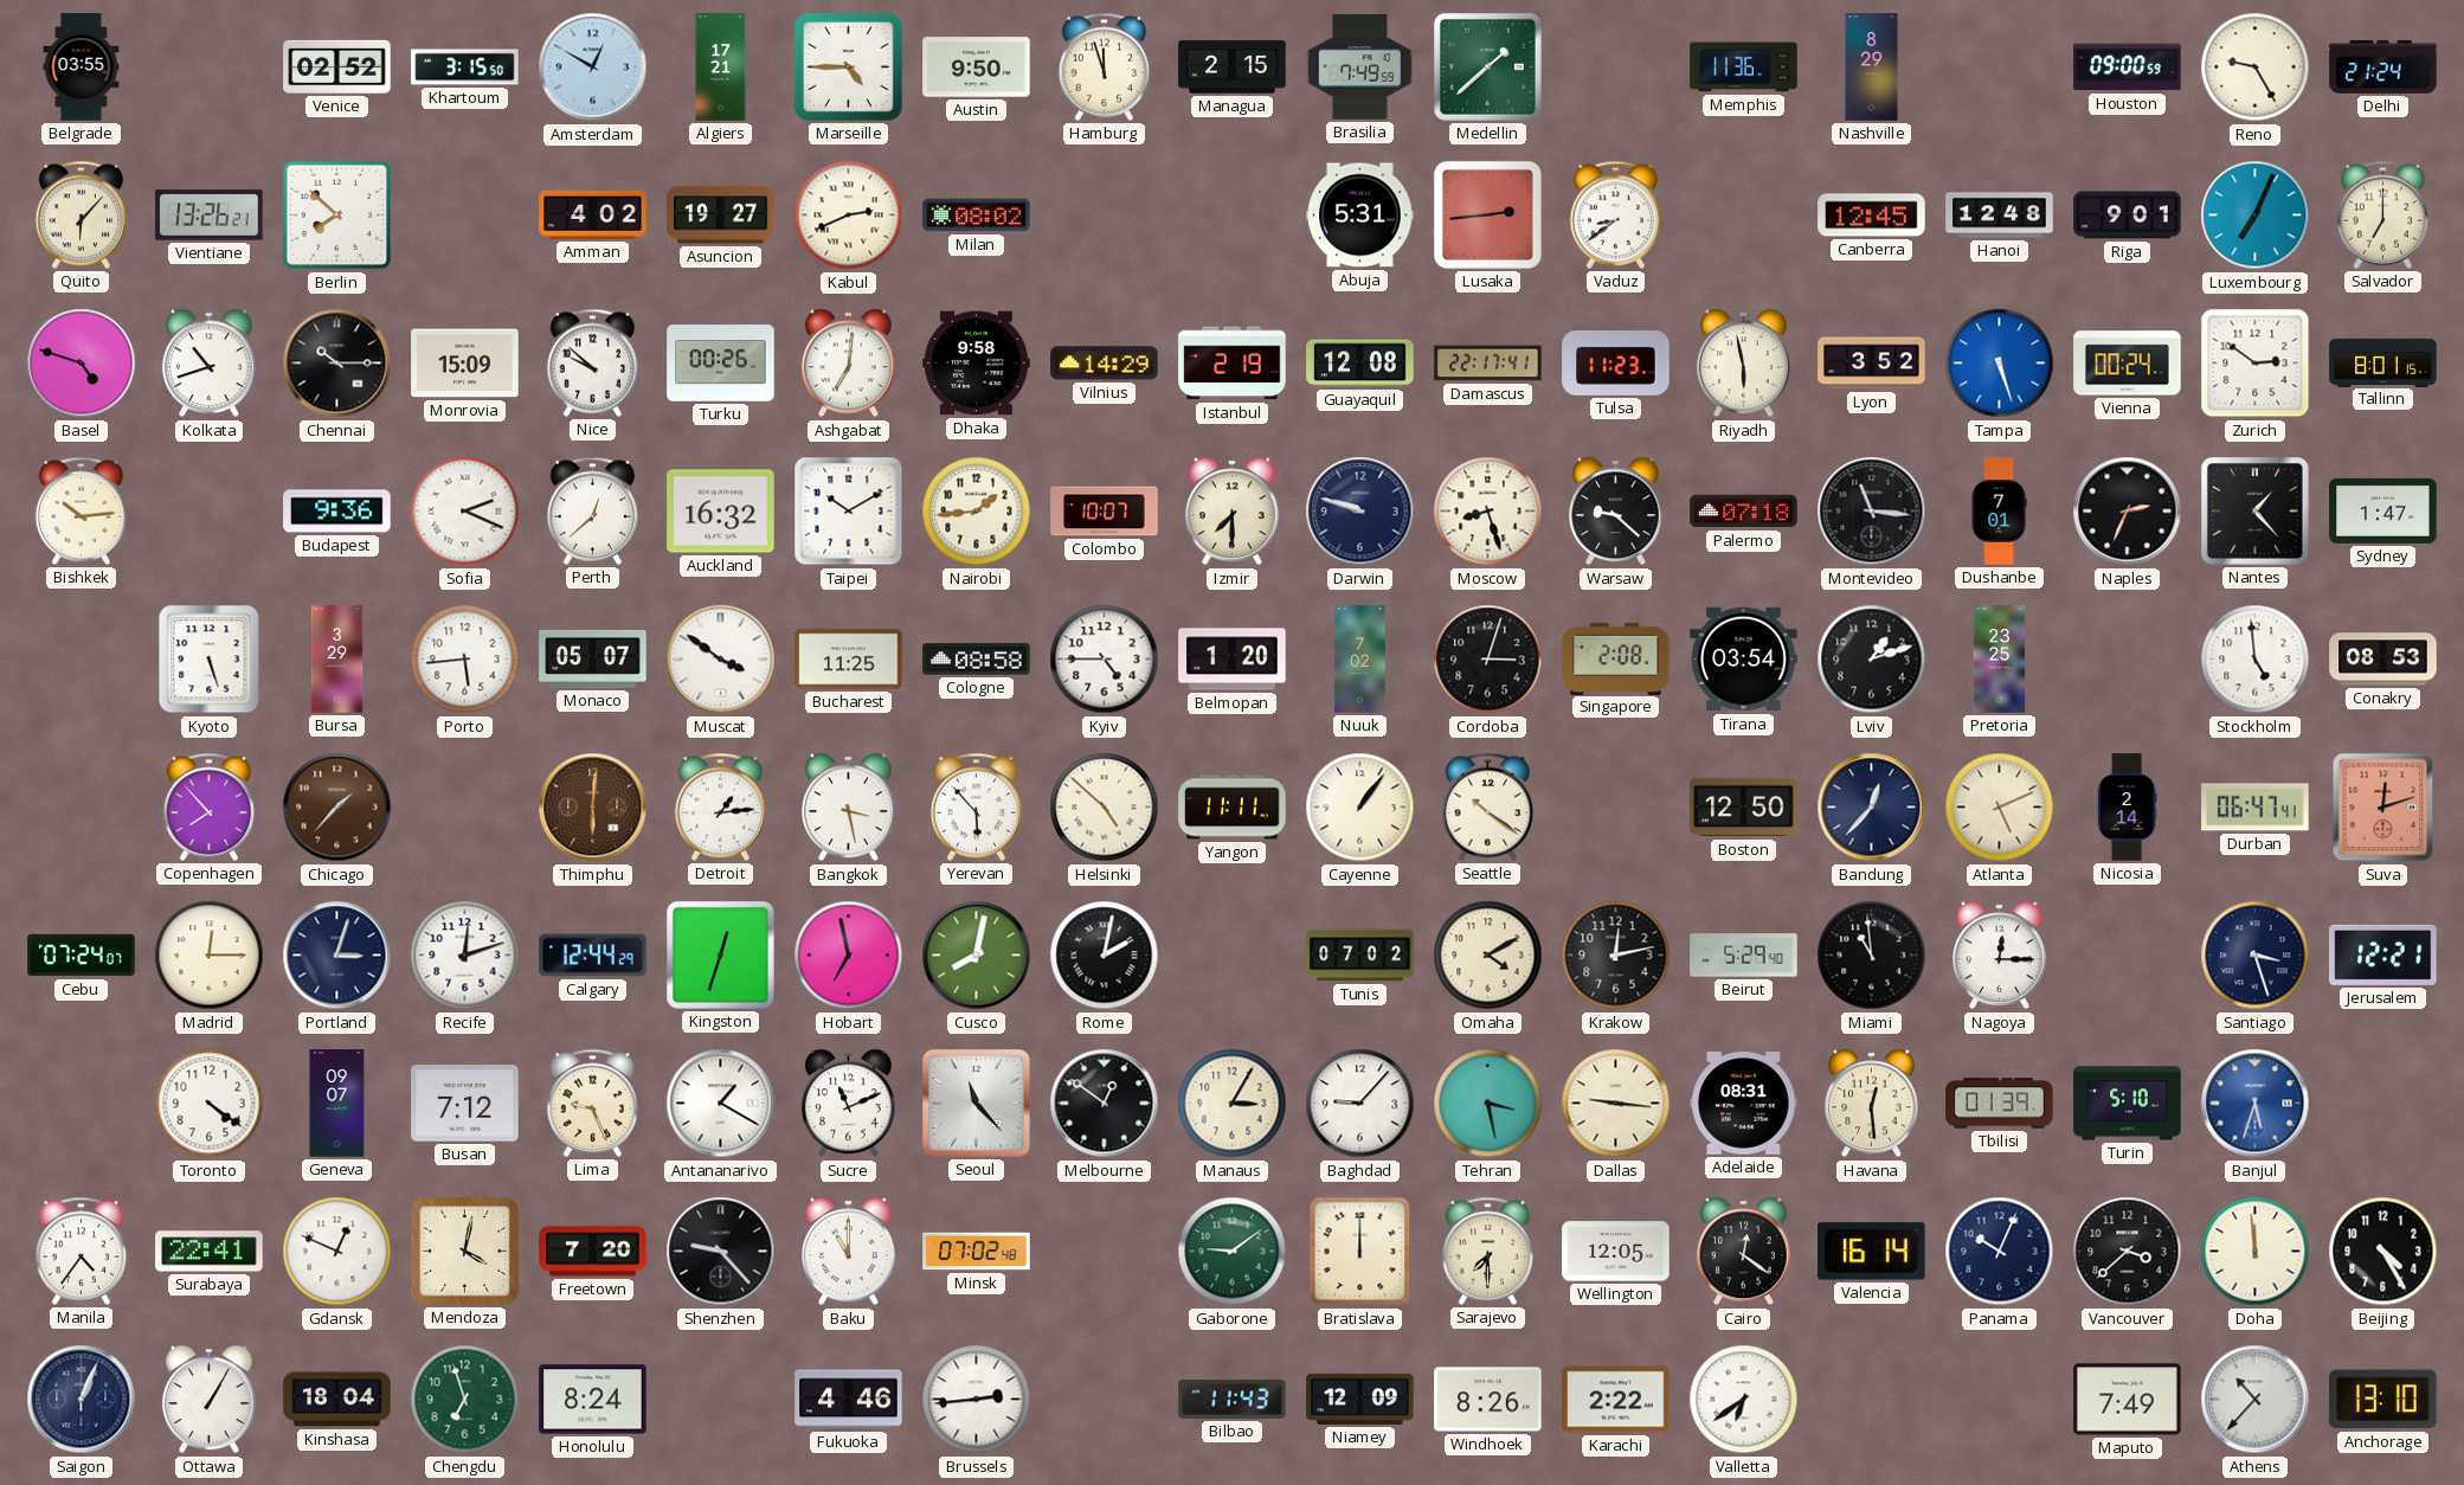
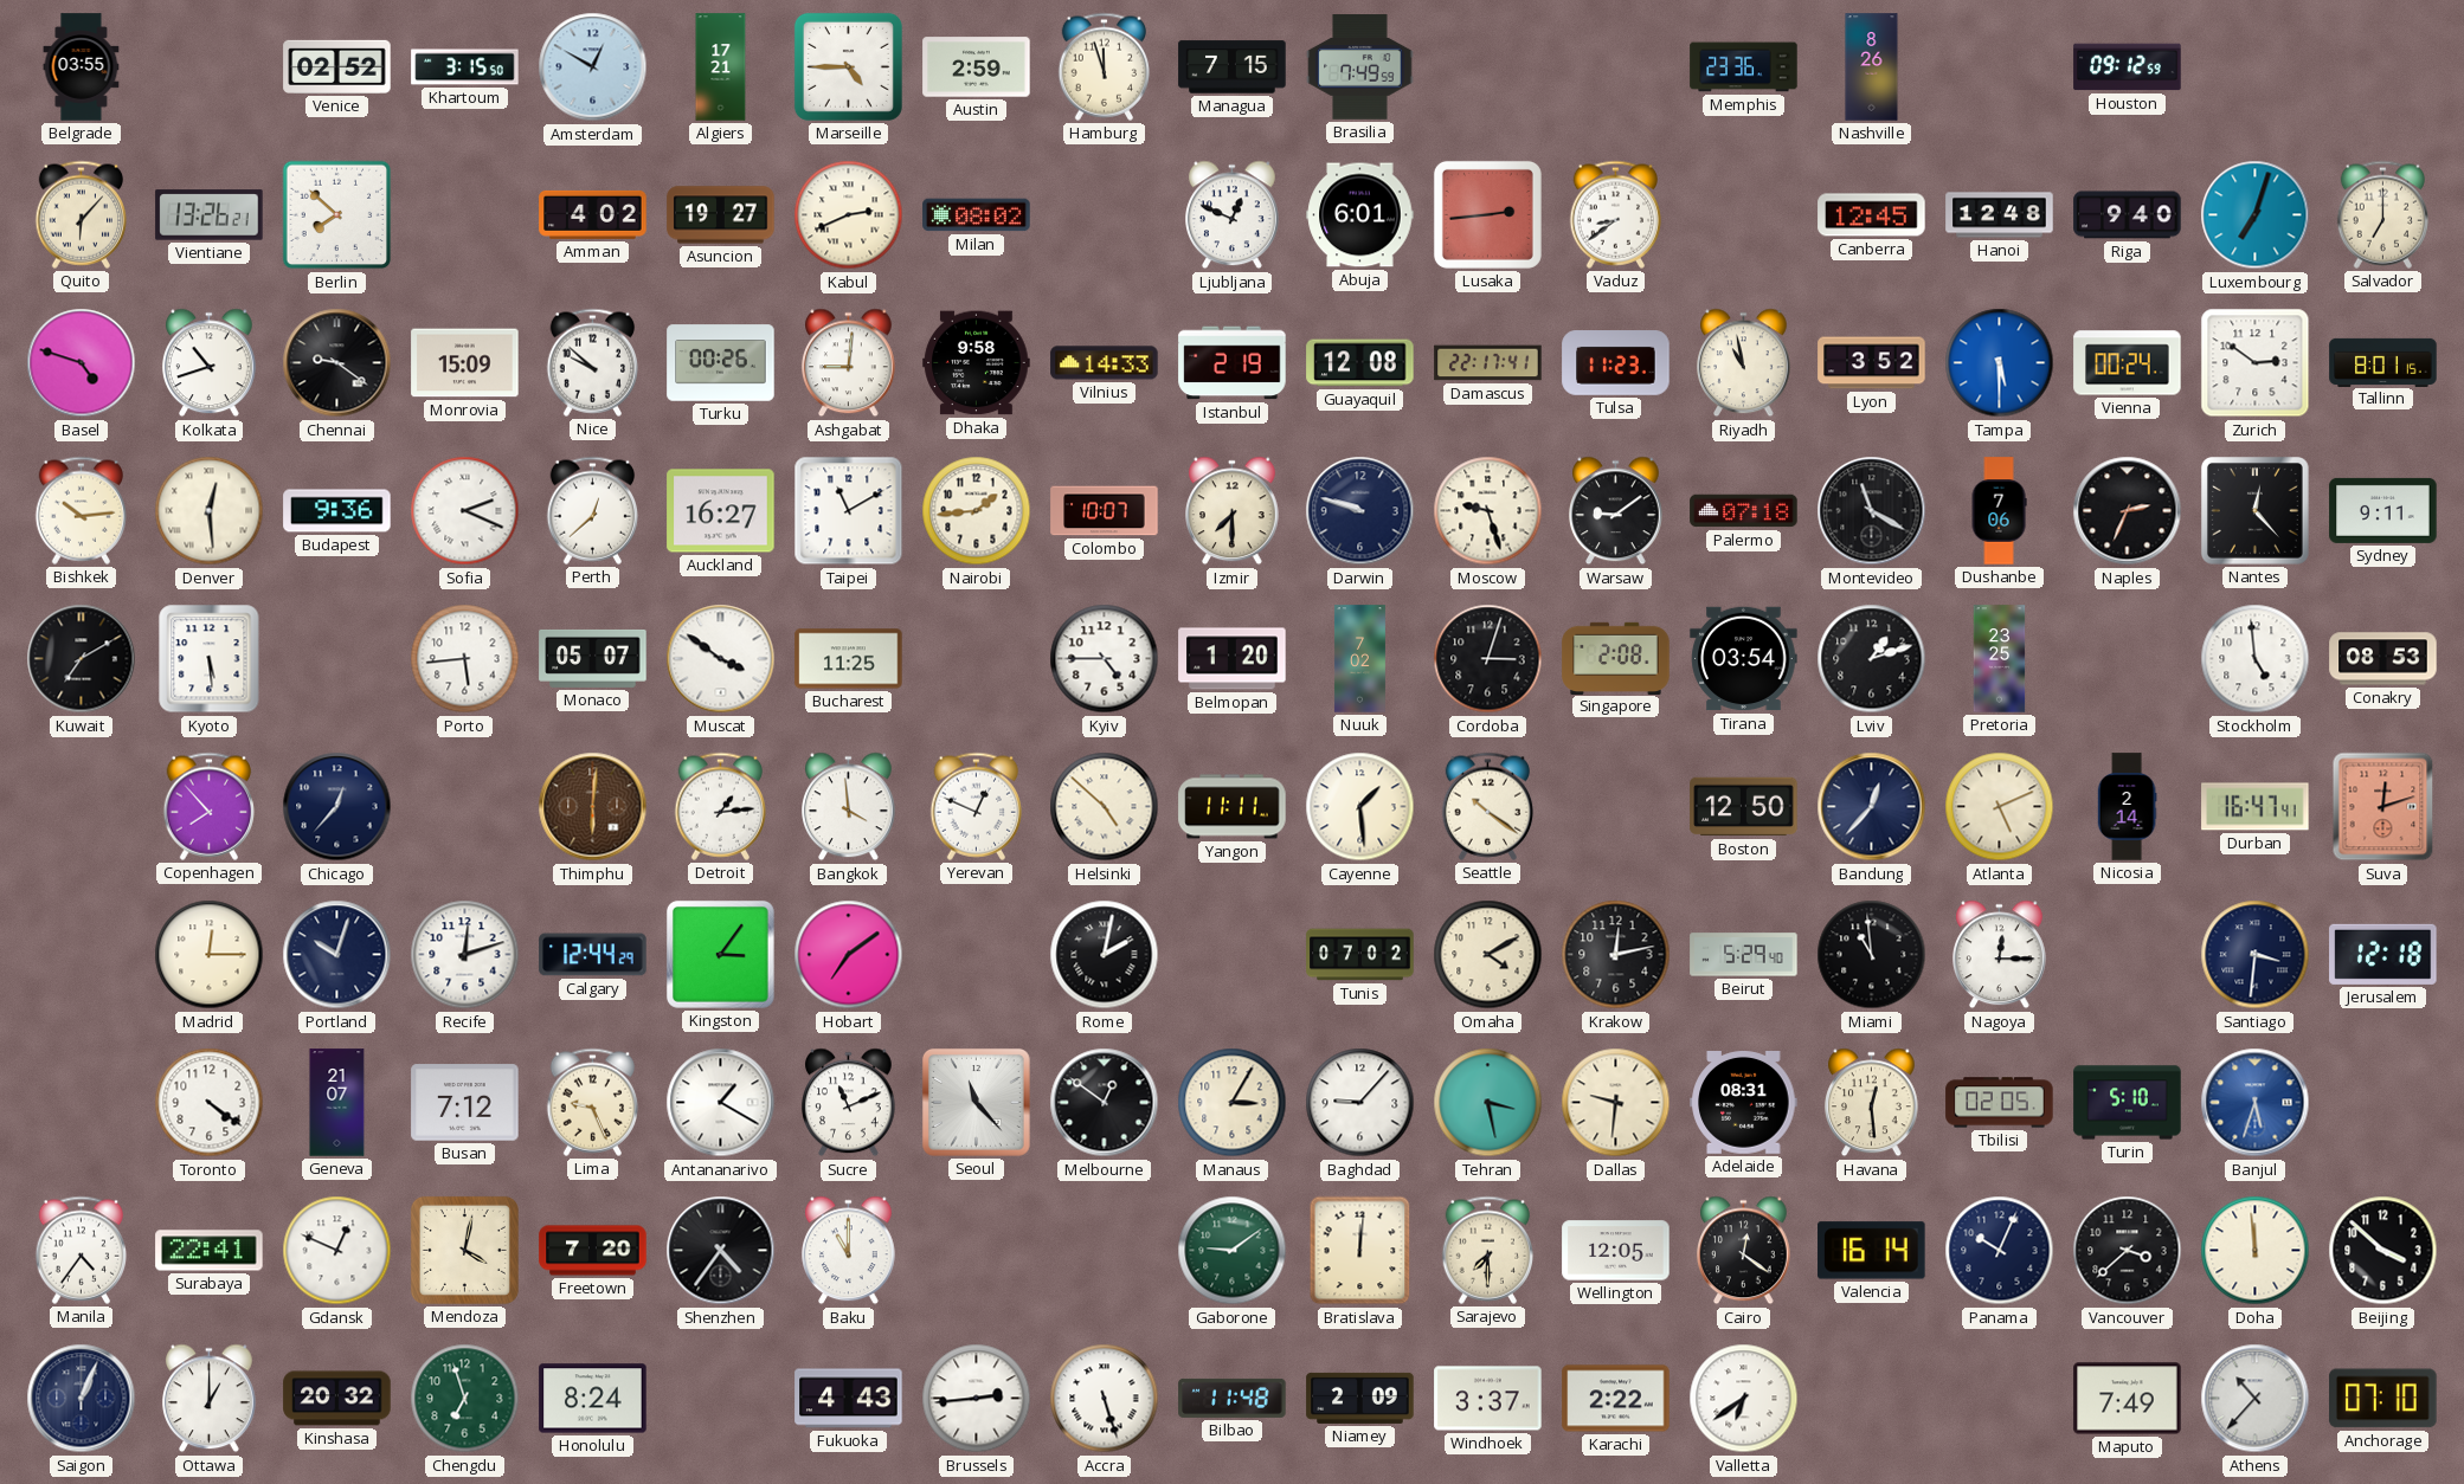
Austin: 9:50 -> 2:59 (977, 67)
Managua: 2:15 -> 7:15 (1233, 67)
Medellin: 1:38 -> none (1488, 67)
Memphis: 11:36 -> 23:36 (1744, 67)
Nashville: 8:29 -> 8:26 (1872, 67)
Houston: 09:00 -> 09:12 (2128, 67)
Reno: 9:25 -> none (2256, 67)
Delhi: 21:24 -> none (2383, 66)
Ljubljana: none -> 12:49 (1233, 215)
Abuja: 5:31 -> 6:01 (1360, 215)
Riga: 9:01 -> 9:40 (2128, 215)
Luxembourg: 7:04 -> 7:03 (2256, 215)
Chennai: 10:15 -> 9:21 (337, 363)
Ashgabat: 7:01 -> 9:01 (849, 363)
Vilnius: 14:29 -> 14:33 (1105, 363)
Riyadh: 5:58 -> 10:58 (1744, 363)
Tampa: 5:27 -> 5:30 (2000, 363)
Denver: none -> 12:29 (210, 511)
Auckland: 16:32 -> 16:27 (721, 511)
Taipei: 10:10 -> 11:10 (849, 511)
Moscow: 8:27 -> 9:27 (1488, 511)
Warsaw: 9:22 -> 9:09 (1616, 511)
Montevideo: 11:16 -> 11:20 (1872, 511)
Dushanbe: 7:01 -> 7:06 (1999, 511)
Nantes: 1:23 -> 12:23 (2256, 511)
Sydney: 1:47 -> 9:11 (2383, 510)
Kuwait: none -> 7:10 (82, 659)
Kyoto: 5:27 -> 5:29 (210, 659)
Bursa: 3:29 -> none (337, 660)
Cologne: 08:58 -> none (977, 660)
Chicago: 1:37 -> 12:37 (337, 807)
Chicago dial: brown -> navy (337, 807)
Bangkok: 3:28 -> 3:59 (849, 807)
Yerevan: 5:53 -> 12:49 (977, 806)
Cayenne: 1:06 -> 1:29 (1360, 807)
Durban: 06:47 -> 16:47 (2256, 807)
Cebu: 07:24 -> none (82, 956)
Portland: 3:03 -> 10:03 (337, 955)
Kingston: 12:33 -> 3:06 (721, 955)
Hobart: 6:58 -> 7:09 (849, 955)
Cusco: 8:02 -> none (977, 956)
Santiago: 3:27 -> 3:31 (2256, 955)
Jerusalem: 12:21 -> 12:18 (2383, 954)
Geneva: 09:07 -> 21:07 (337, 1103)
Dallas: 9:16 -> 9:31 (1616, 1103)
Tbilisi: 01:39 -> 02:05 (2000, 1103)
Shenzhen: 9:23 -> 4:36 (721, 1251)
Minsk: 07:02 -> none (977, 1252)
Bratislava: 12:00 -> 12:01 (1360, 1251)
Beijing: 4:25 -> 3:52 (2383, 1251)
Ottawa: 1:05 -> 1:00 (210, 1399)
Kinshasa: 18:04 -> 20:32 (337, 1399)
Fukuoka: 4:46 -> 4:43 (849, 1399)
Accra: none -> 5:27 (1105, 1399)
Bilbao: 11:43 -> 11:48 (1233, 1398)
Niamey: 12:09 -> 2:09 (1360, 1398)
Windhoek: 8:26 -> 3:37 (1488, 1399)
Anchorage: 13:10 -> 07:10 (2383, 1399)
